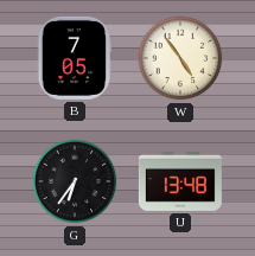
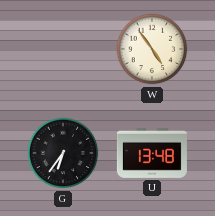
B: 7:05 -> none (75, 58)
